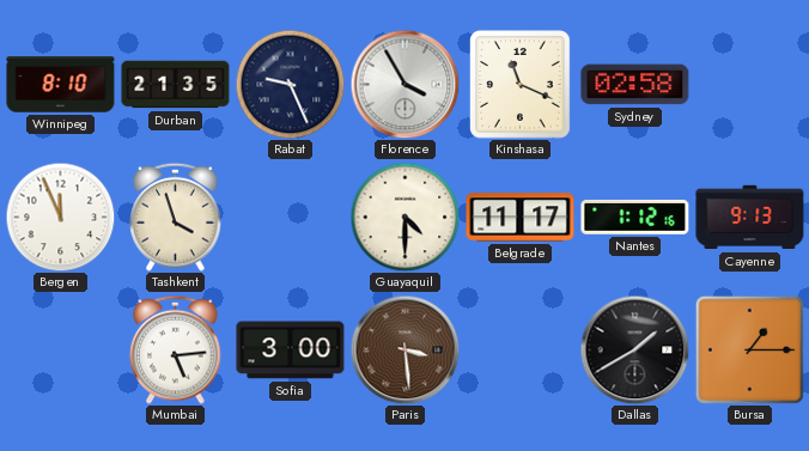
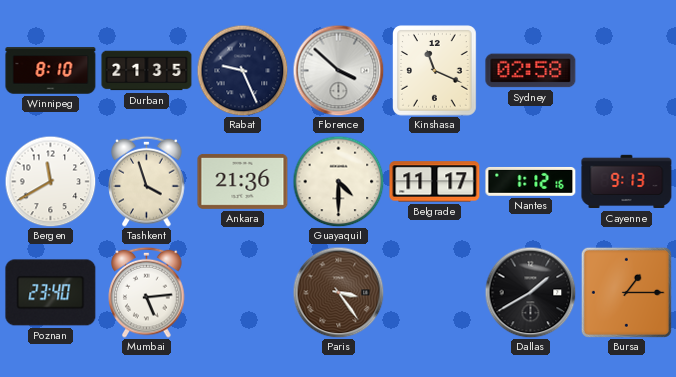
Florence: 3:55 -> 3:52 (338, 70)
Bergen: 11:56 -> 11:40 (50, 181)
Ankara: none -> 21:36 (243, 181)
Poznan: none -> 23:40 (51, 293)
Sofia: 3:00 -> none (291, 351)
Paris: 3:29 -> 3:24 (338, 292)
